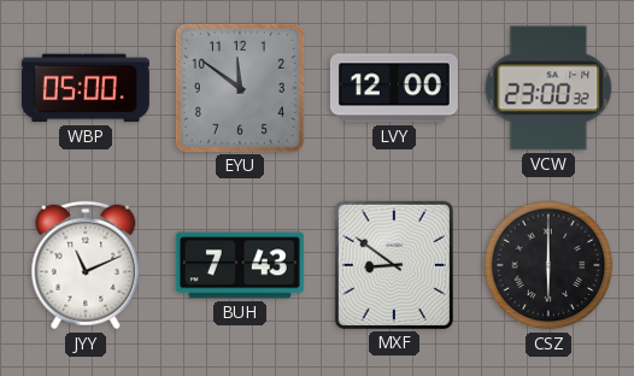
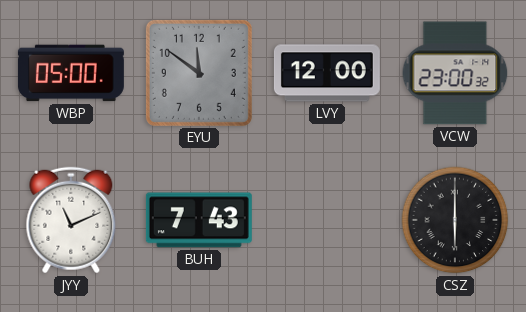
MXF: 8:51 -> none (394, 265)
